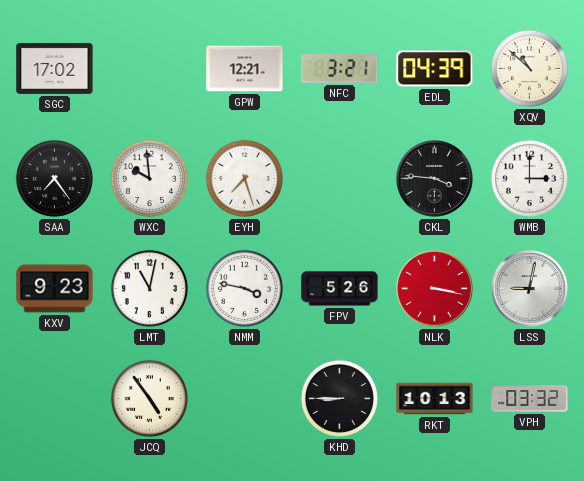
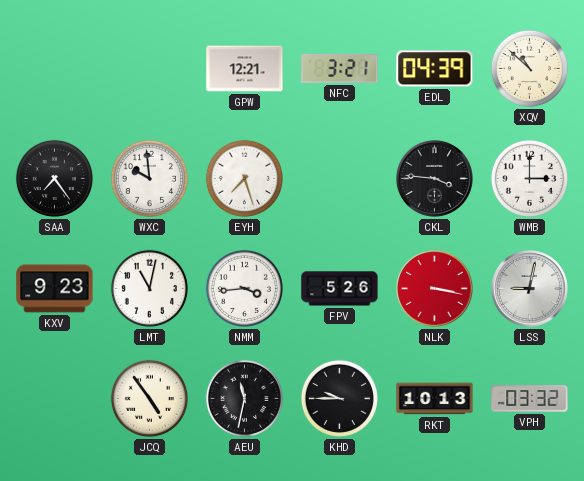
SGC: 17:02 -> none (55, 68)
NMM: 3:47 -> 3:44 (244, 288)
AEU: none -> 11:32 (244, 398)
KHD: 8:45 -> 9:45 (339, 398)
